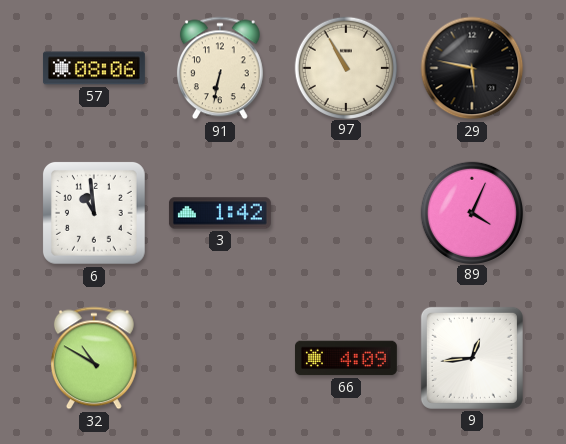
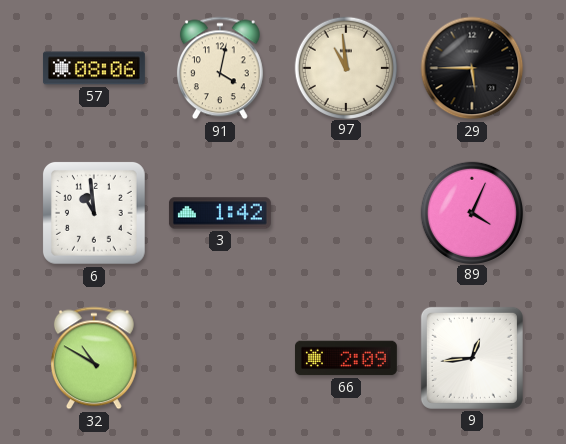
91: 6:32 -> 4:02 (220, 68)
97: 10:55 -> 10:59 (345, 67)
29: 5:47 -> 5:45 (472, 68)
66: 4:09 -> 2:09 (346, 358)
